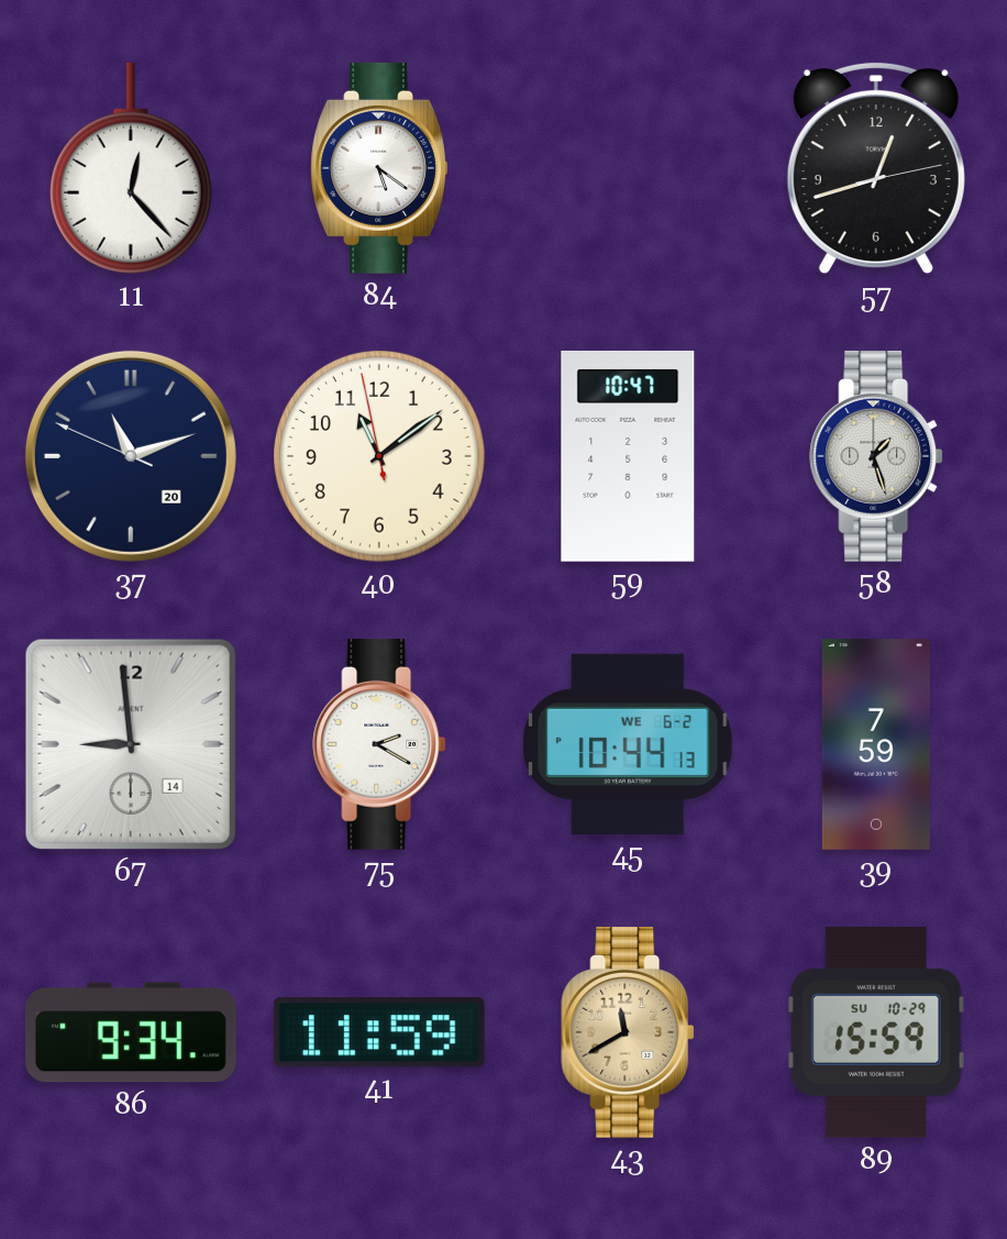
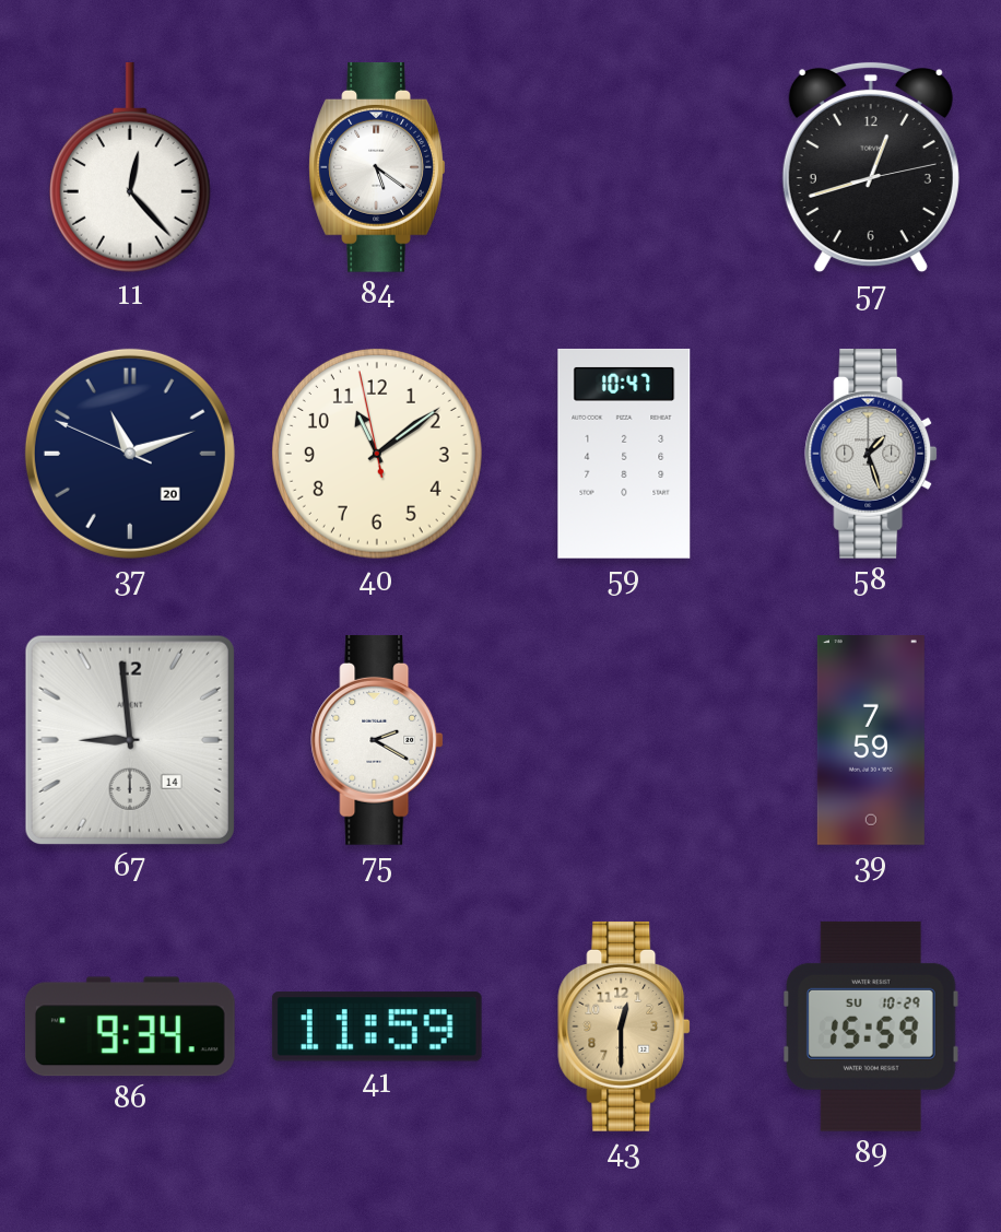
45: 10:44 -> none (629, 744)
43: 11:40 -> 12:30 (624, 1026)
